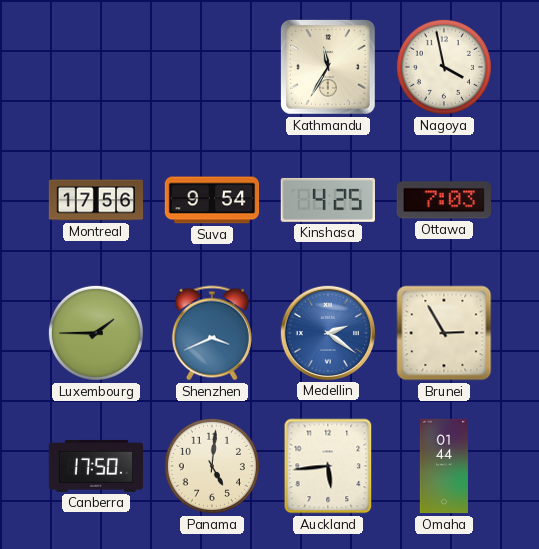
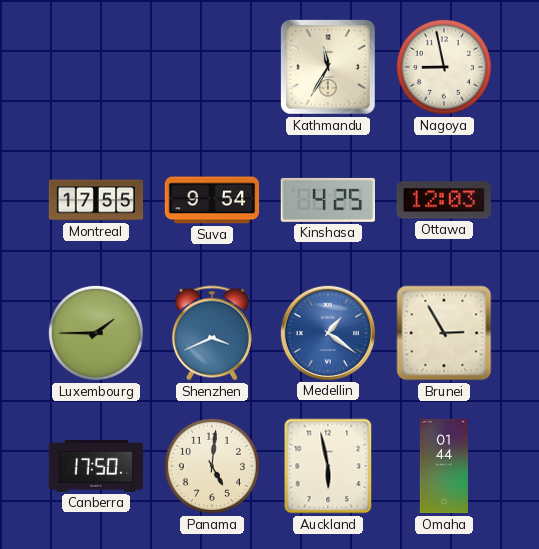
Nagoya: 3:58 -> 8:58 (444, 67)
Montreal: 17:56 -> 17:55 (96, 200)
Ottawa: 7:03 -> 12:03 (443, 200)
Medellin: 2:21 -> 1:21 (327, 332)
Auckland: 5:44 -> 5:58 (328, 466)
